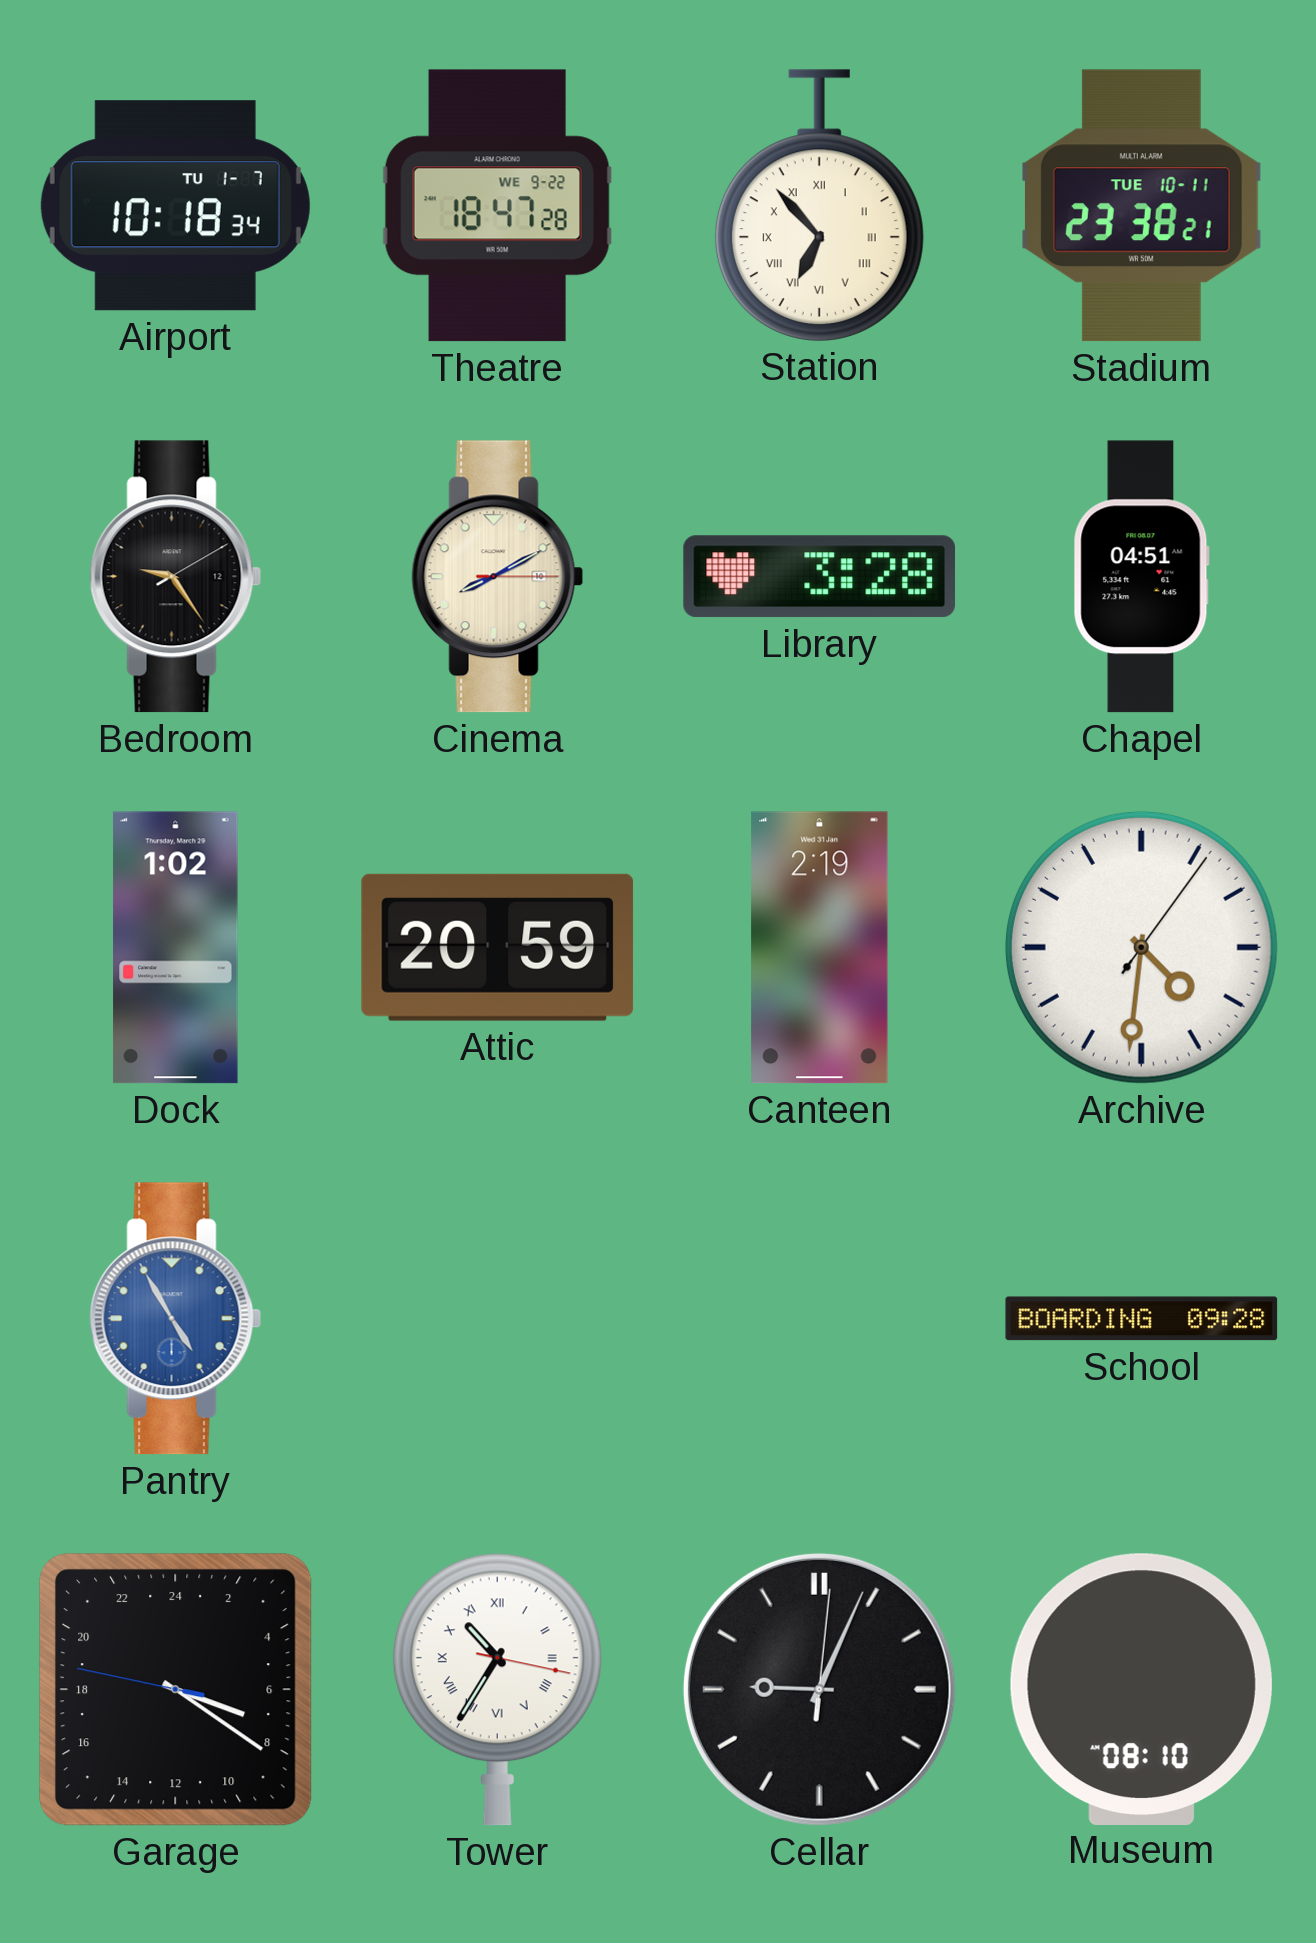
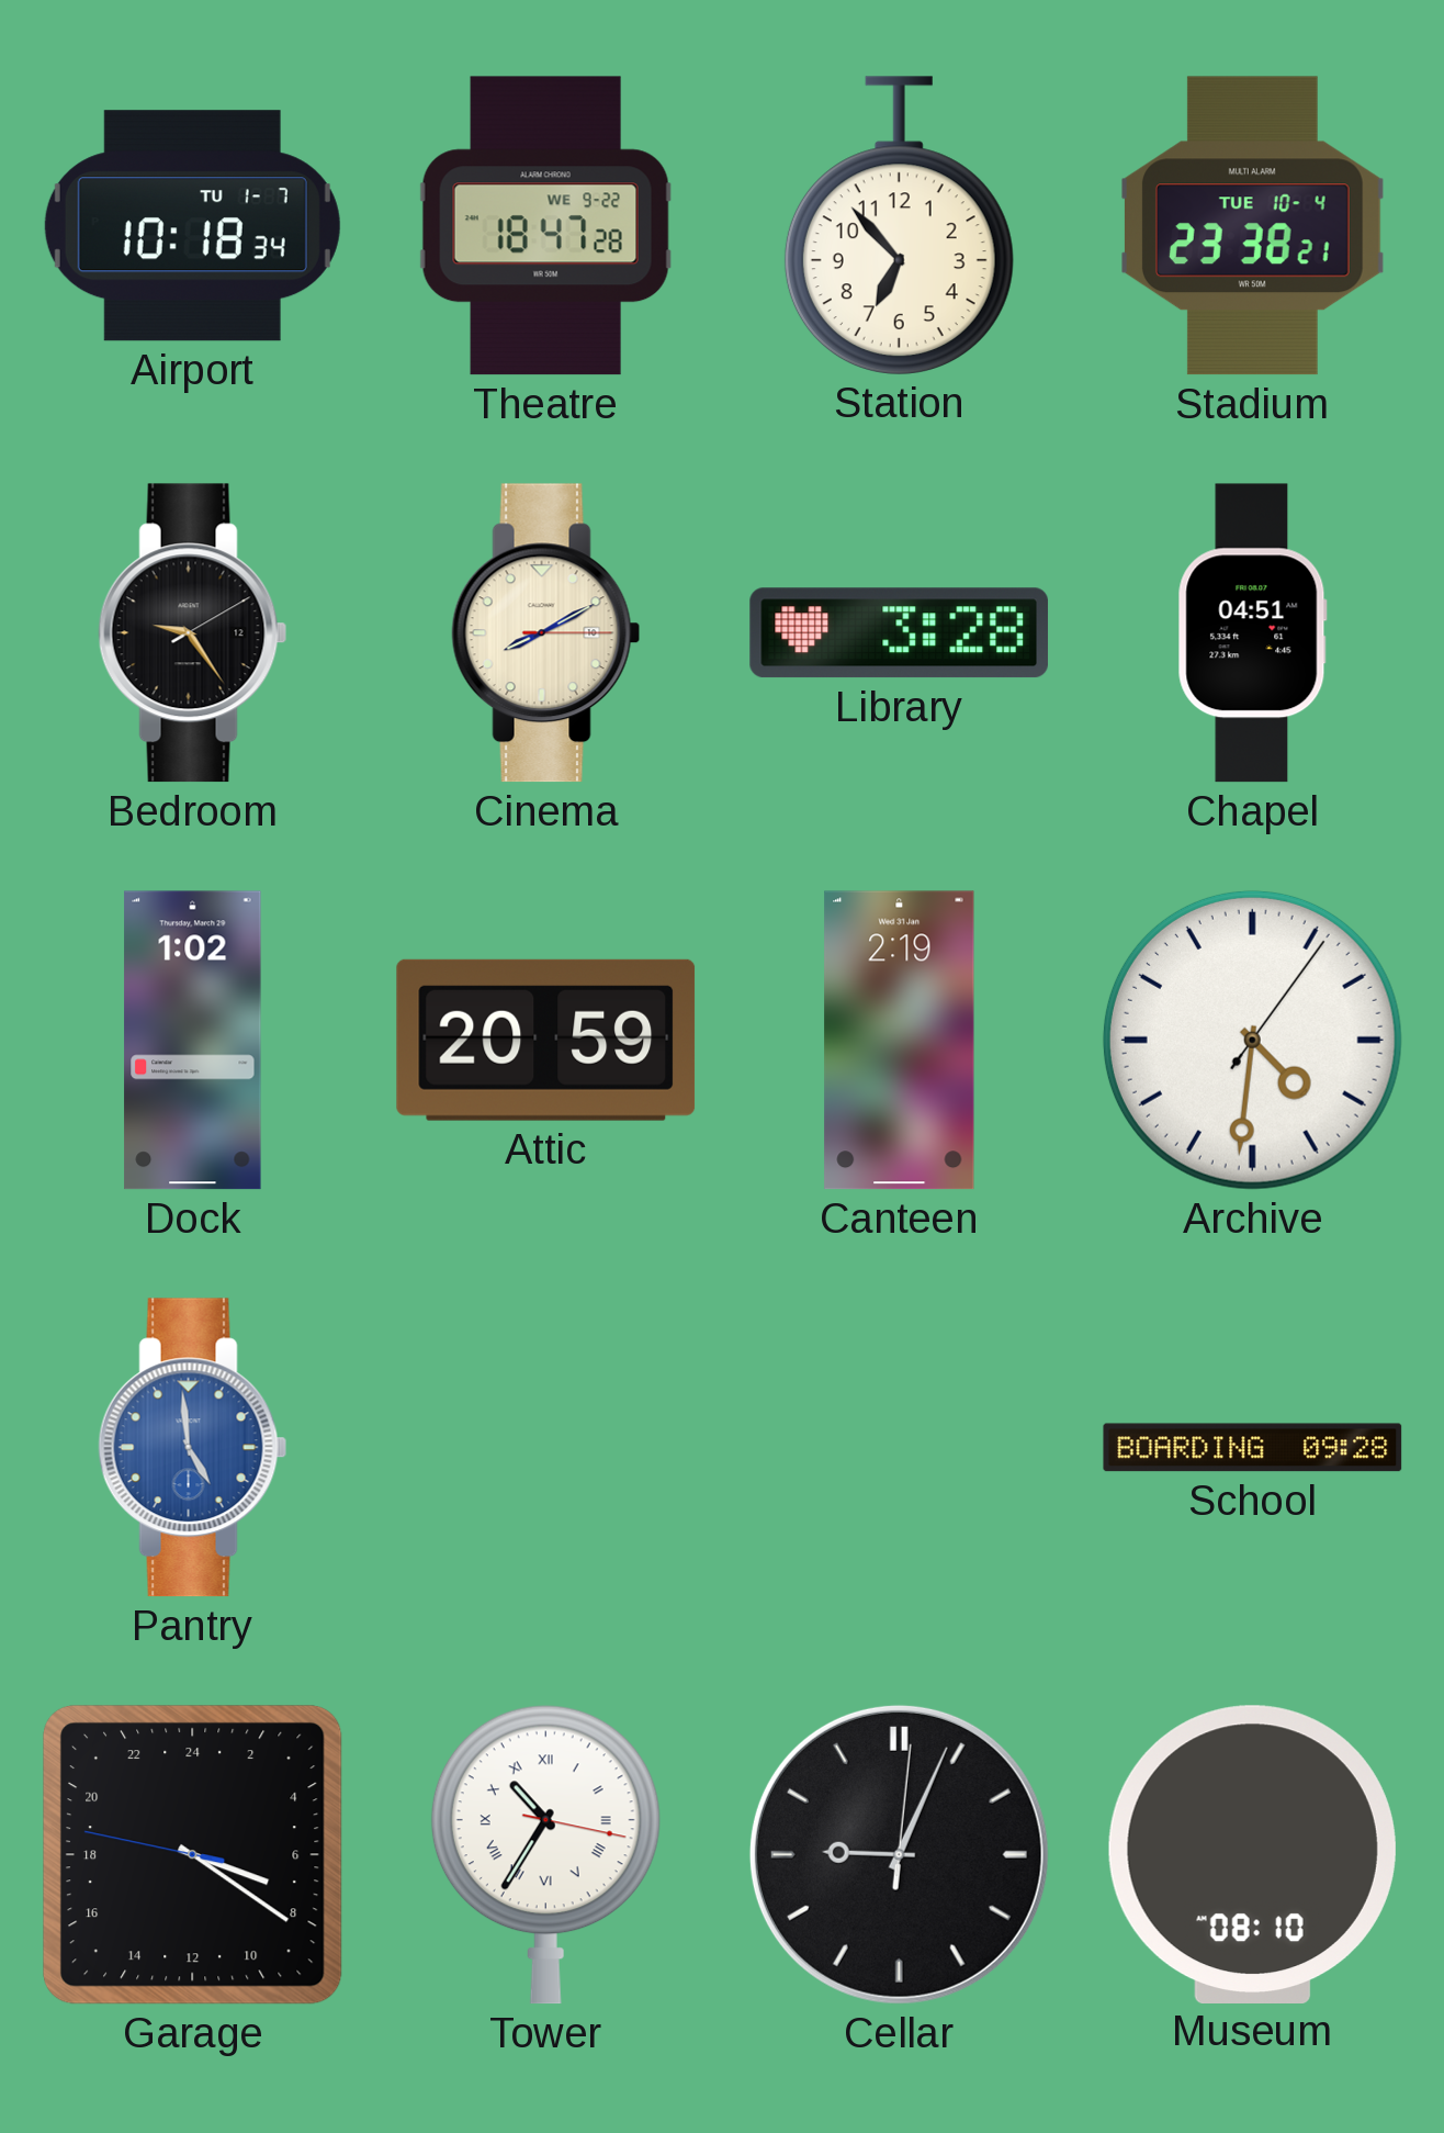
Station numerals: Roman -> Arabic (899, 225)
Stadium date: TUE 10-11 -> TUE 10-4 (1253, 226)
Pantry: 4:55 -> 4:59 (193, 1448)
